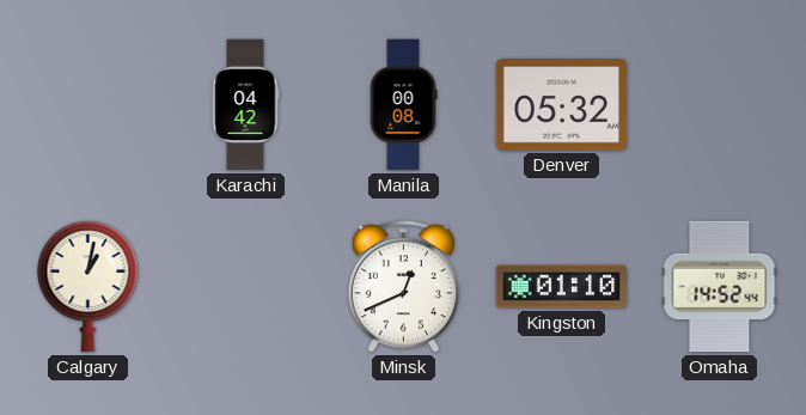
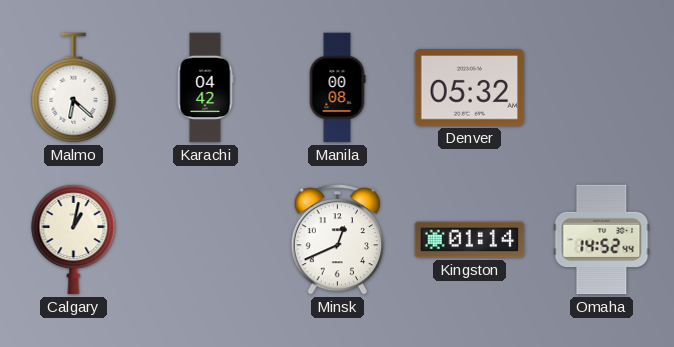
Malmo: none -> 6:22 (74, 88)
Kingston: 01:10 -> 01:14 (470, 240)
